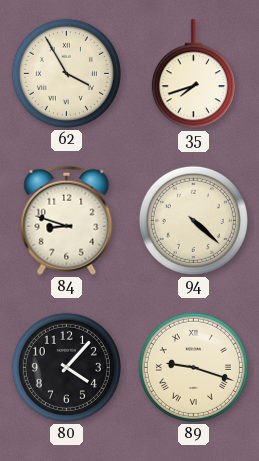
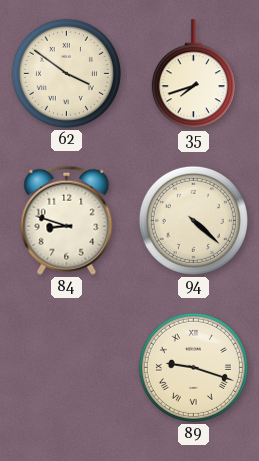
62: 3:55 -> 3:51 (66, 73)
80: 4:07 -> none (66, 367)
